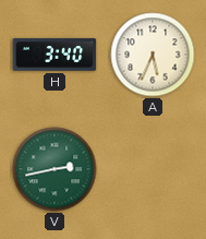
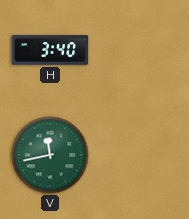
A: 5:34 -> none (153, 55)
V: 2:43 -> 11:43 (50, 155)
